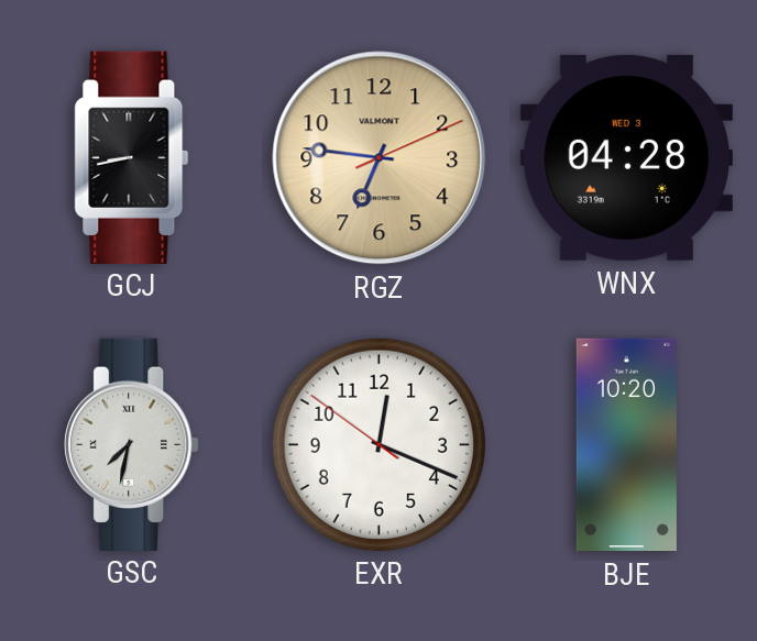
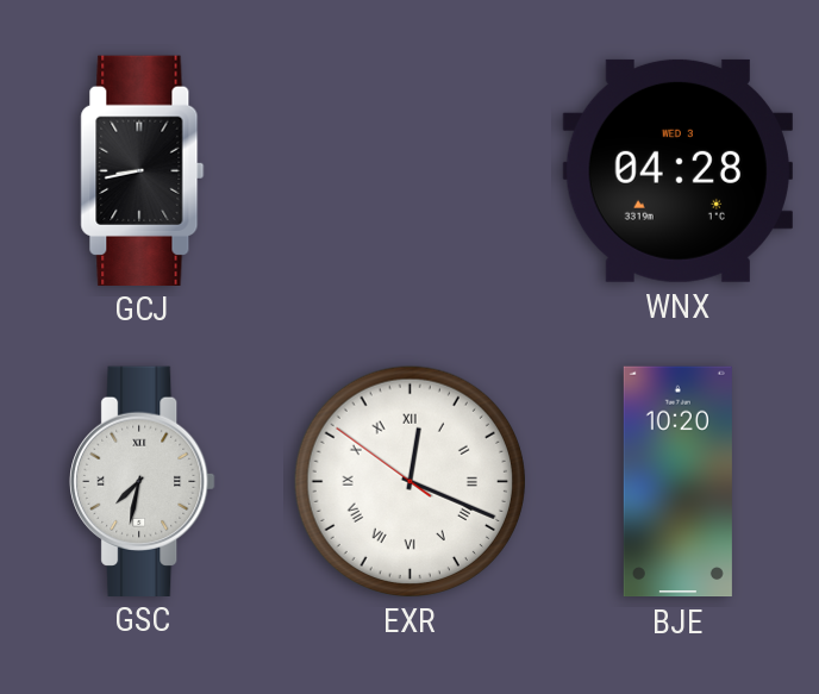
RGZ: 6:46 -> none (380, 158)
EXR numerals: Arabic -> Roman (409, 481)
